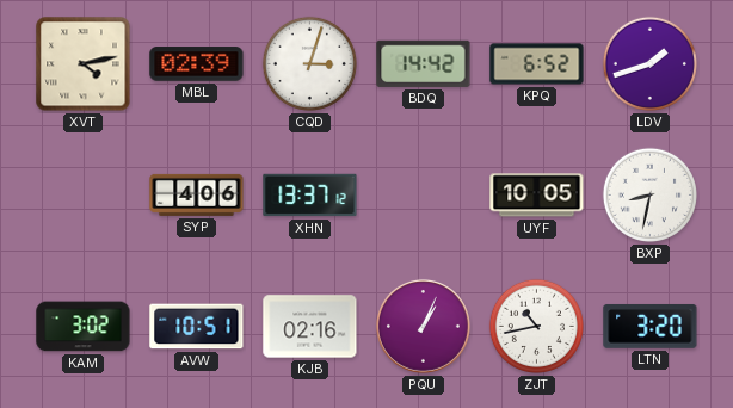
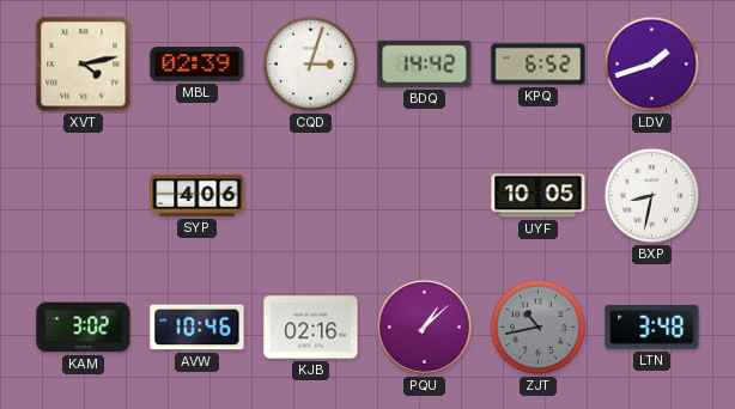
XHN: 13:37 -> none (310, 196)
AVW: 10:51 -> 10:46 (198, 328)
PQU: 1:04 -> 1:08 (424, 326)
ZJT dial: white -> grey (537, 326)
LTN: 3:20 -> 3:48 (652, 326)
